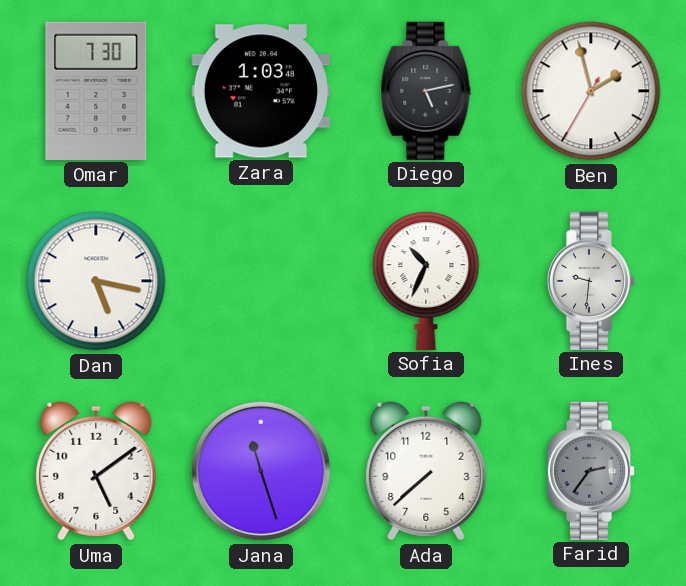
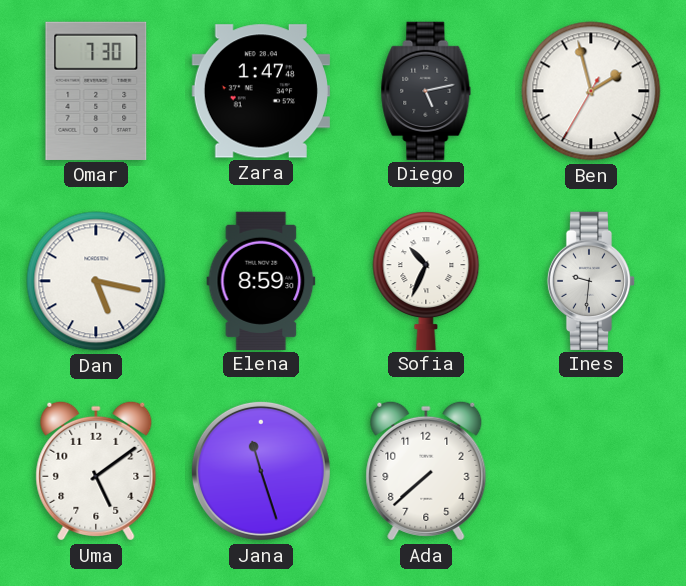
Zara: 1:03 -> 1:47 (261, 91)
Elena: none -> 8:59 (261, 280)
Farid: 2:36 -> none (591, 470)
